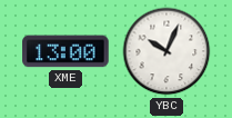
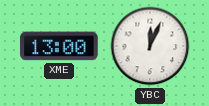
YBC: 10:04 -> 12:04 (150, 46)
